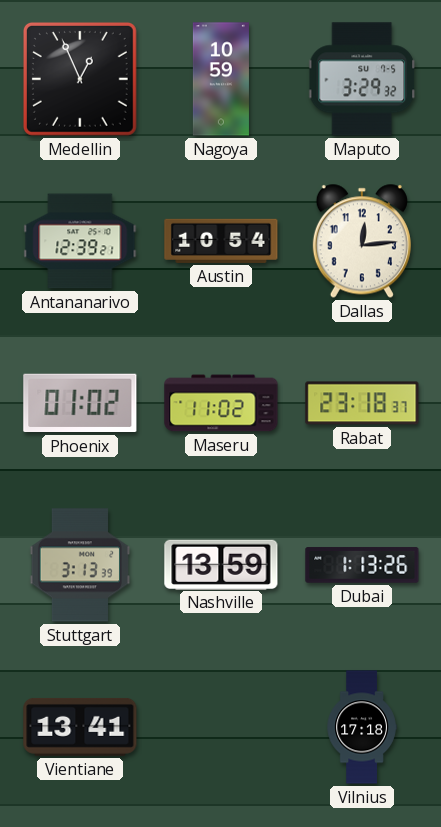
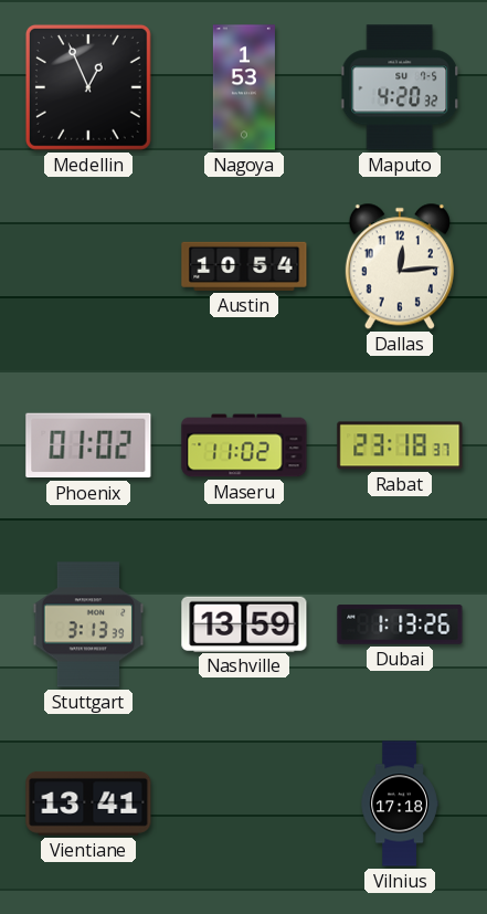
Nagoya: 10:59 -> 1:53 (244, 87)
Maputo: 3:29 -> 4:20 (401, 87)
Antananarivo: 12:39 -> none (80, 241)
